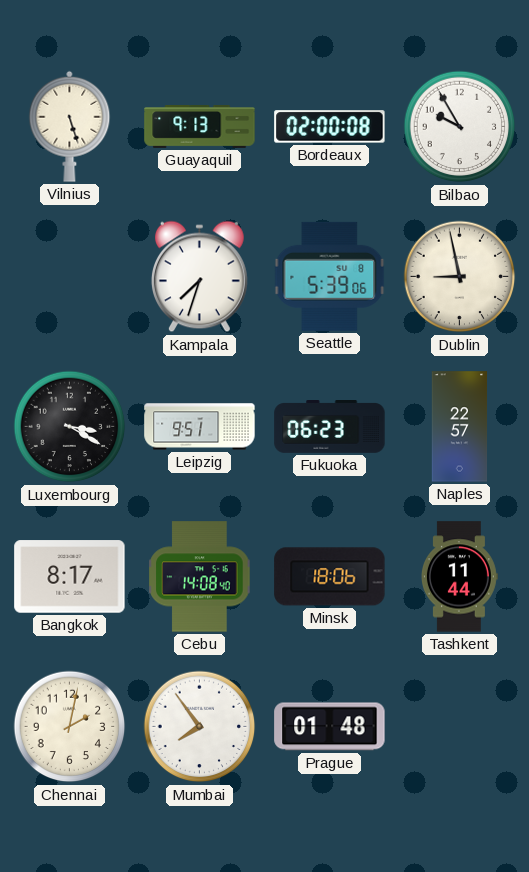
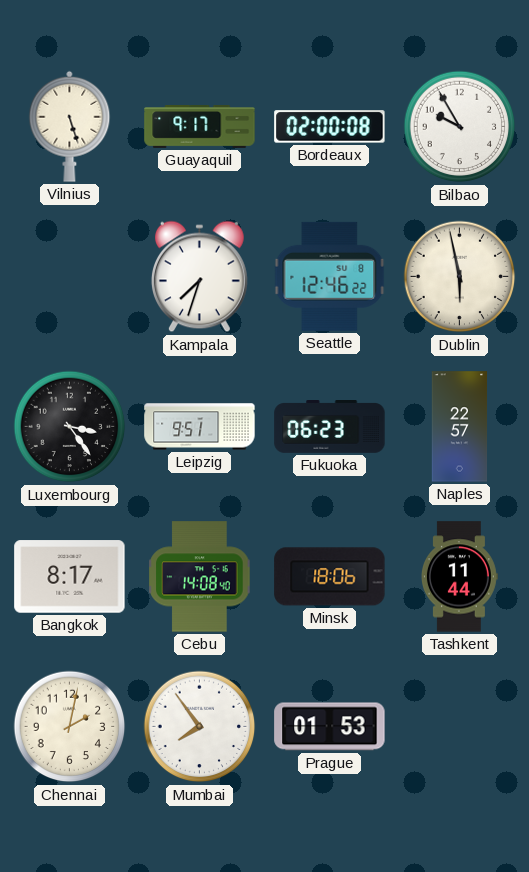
Guayaquil: 9:13 -> 9:17 (200, 127)
Seattle: 5:39 -> 12:46 (330, 276)
Dublin: 8:58 -> 5:58 (460, 277)
Luxembourg: 3:20 -> 3:24 (70, 427)
Prague: 01:48 -> 01:53 (330, 727)
